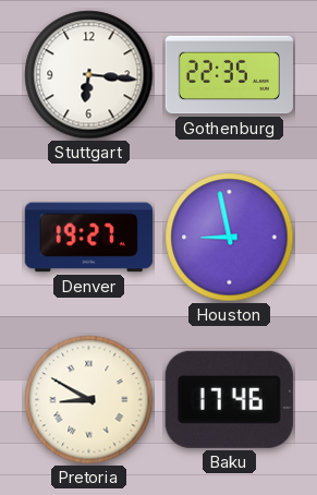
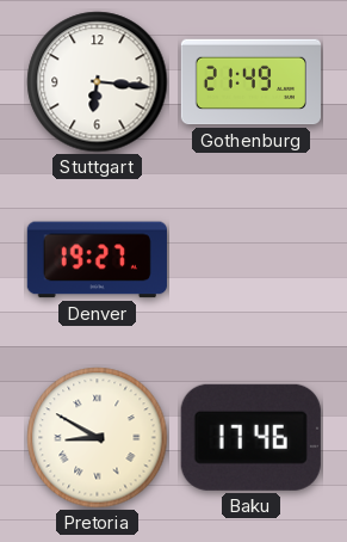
Gothenburg: 22:35 -> 21:49 (250, 82)
Houston: 8:58 -> none (230, 238)
